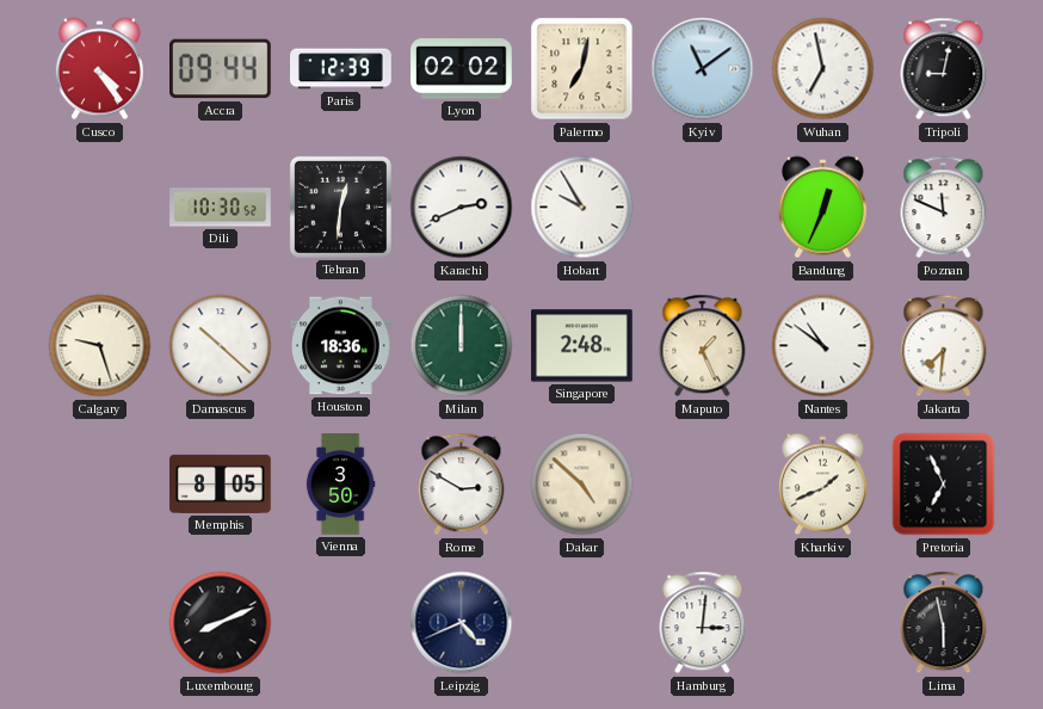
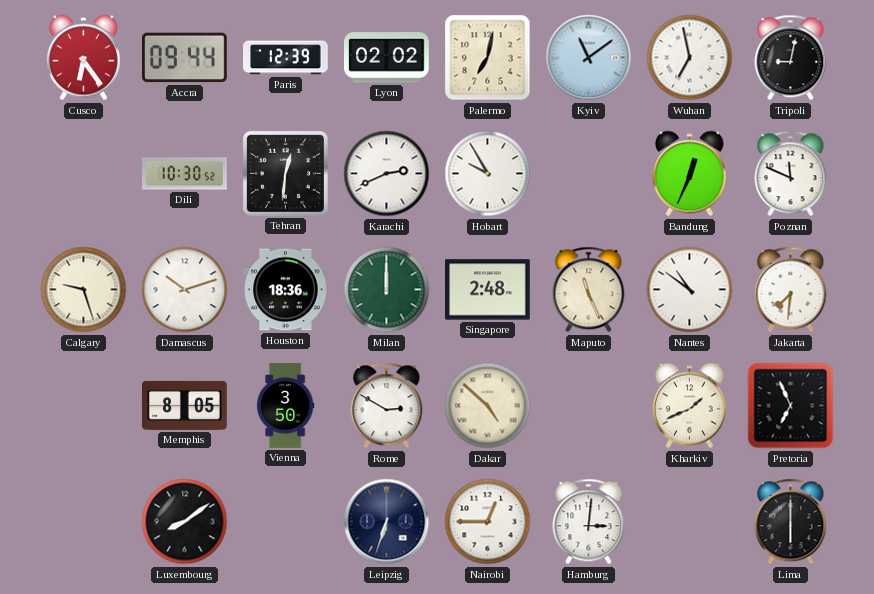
Cusco: 4:24 -> 6:24 (83, 58)
Damascus: 10:22 -> 10:12 (185, 290)
Maputo: 1:26 -> 11:26 (589, 290)
Luxembourg: 8:11 -> 8:09 (185, 522)
Leipzig: 4:41 -> 6:33 (387, 522)
Nairobi: none -> 12:45 (488, 522)
Lima: 5:58 -> 6:00 (791, 522)
